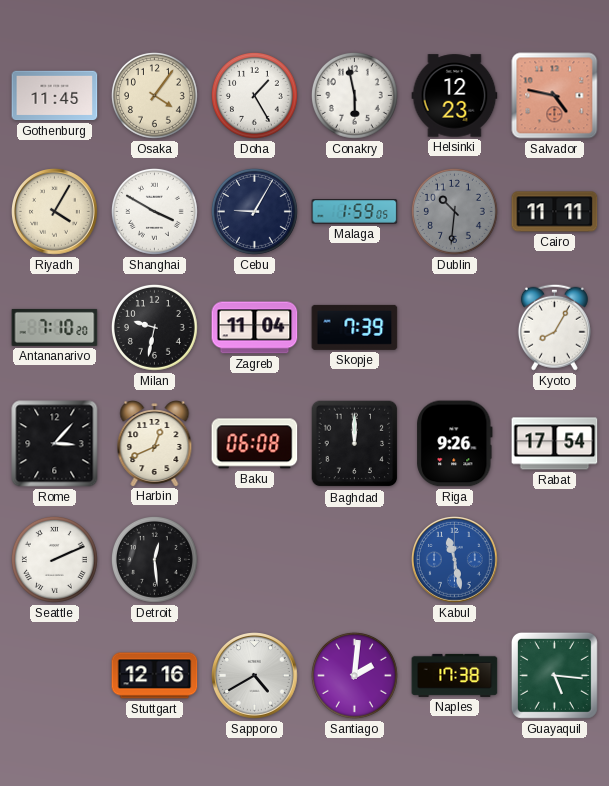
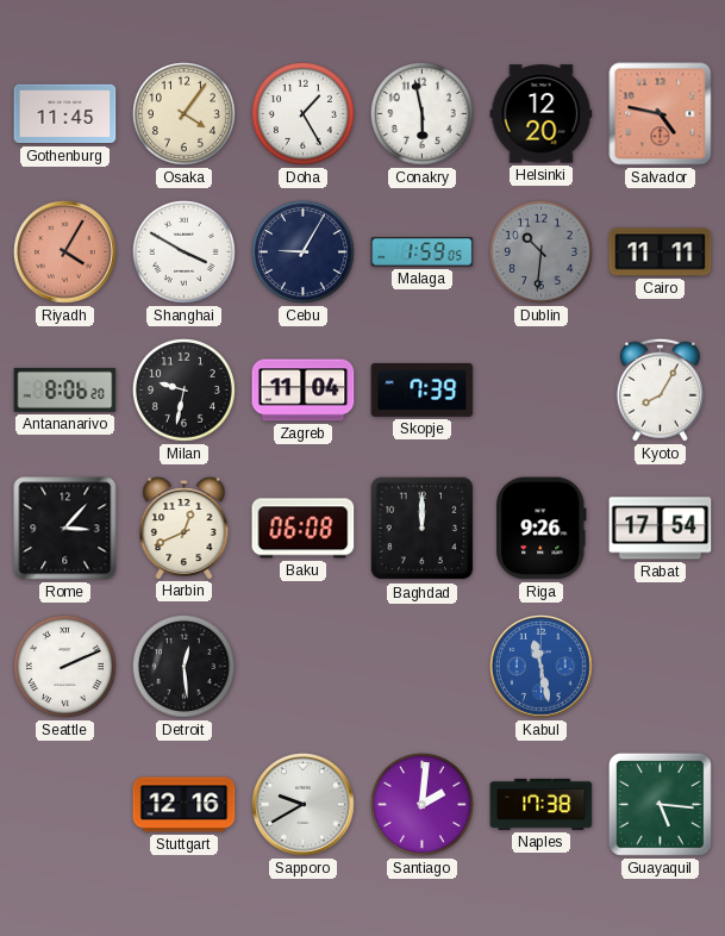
Helsinki: 12:23 -> 12:20 (542, 114)
Riyadh dial: cream -> salmon (65, 252)
Antananarivo: 7:10 -> 8:06 (65, 389)
Sapporo: 4:40 -> 9:40 (304, 805)
